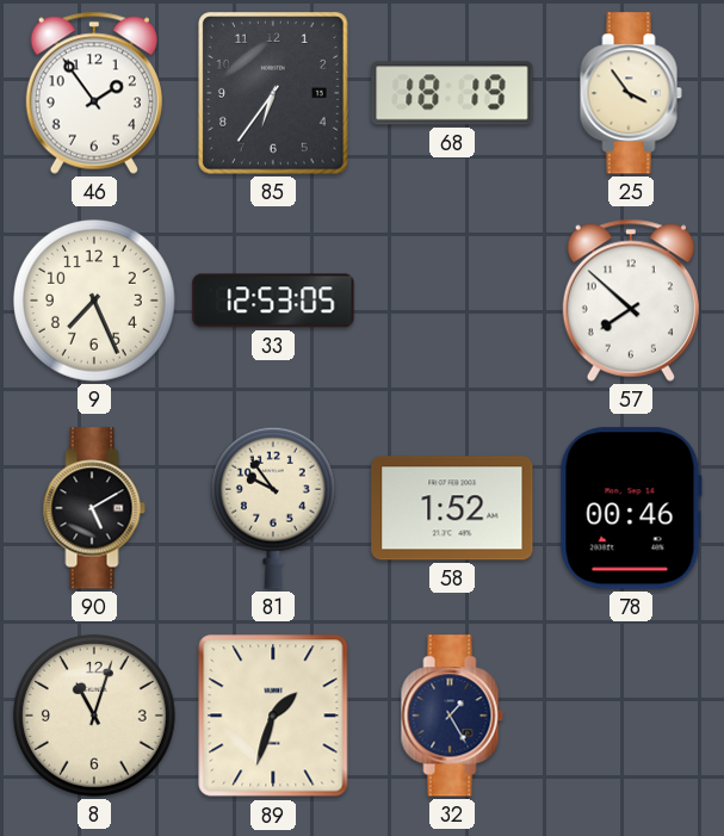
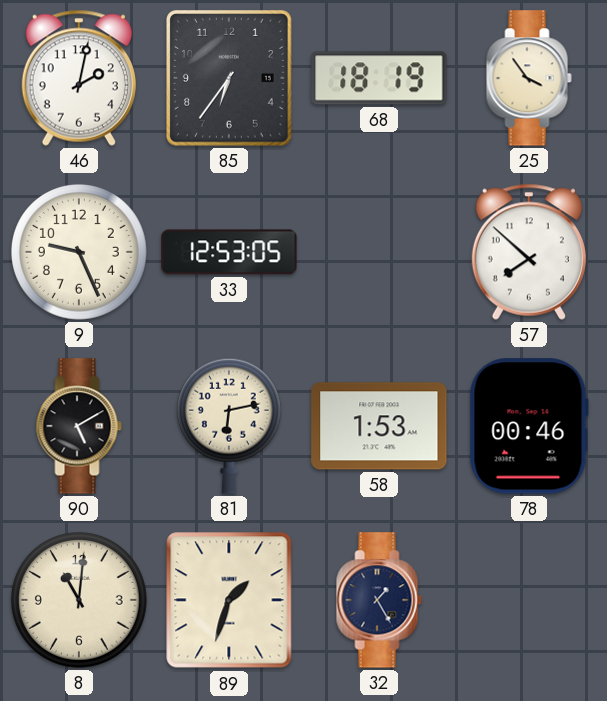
46: 1:54 -> 2:02 (79, 78)
9: 7:26 -> 9:26 (79, 252)
81: 9:54 -> 6:13 (229, 426)
58: 1:52 -> 1:53 (379, 426)
8: 11:03 -> 11:01 (79, 600)
